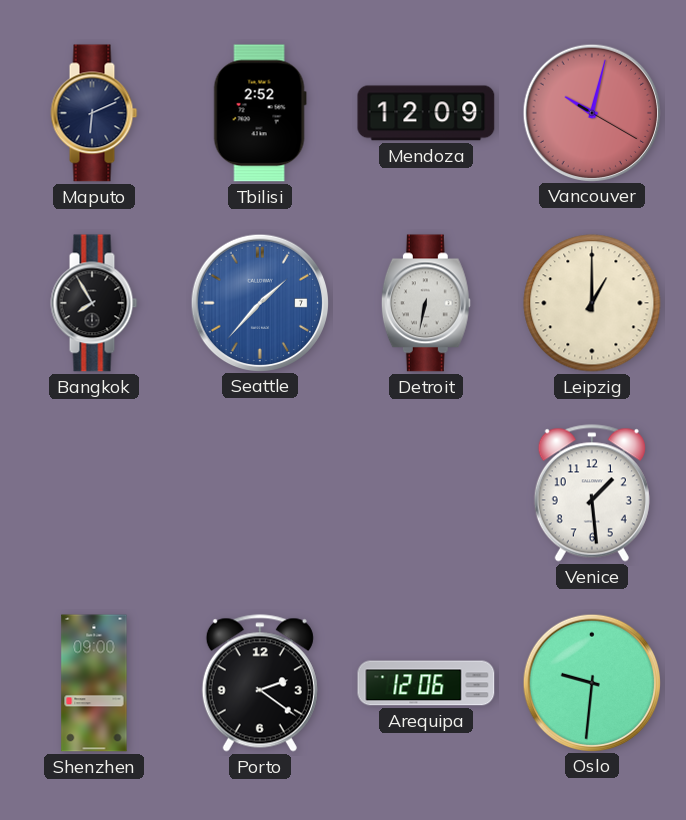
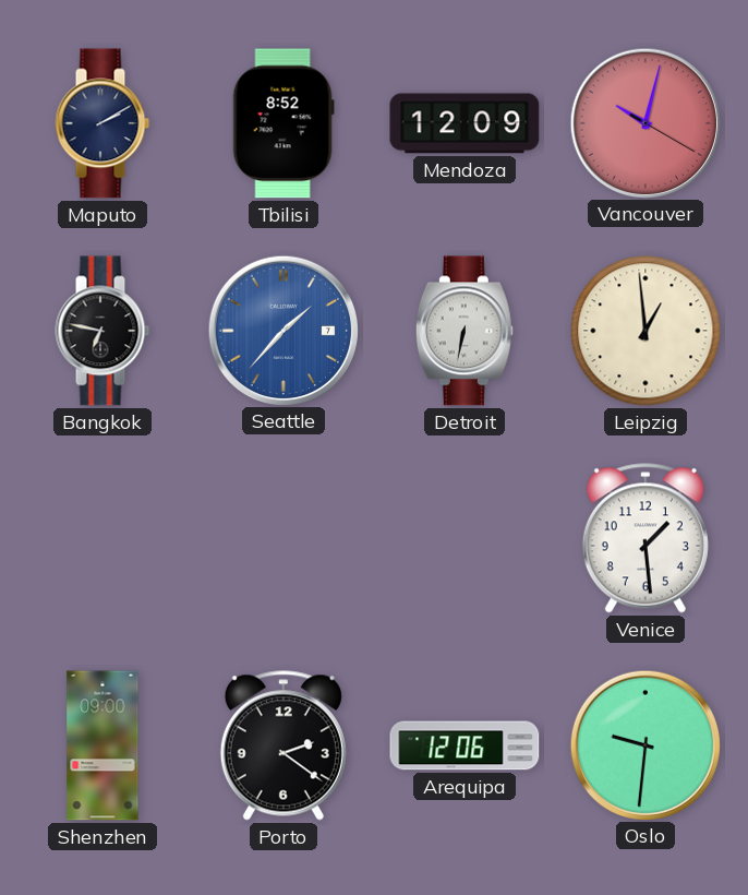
Maputo: 6:11 -> 2:10 (102, 123)
Tbilisi: 2:52 -> 8:52 (283, 123)
Bangkok: 7:55 -> 6:47 (102, 331)
Leipzig: 1:00 -> 12:59 (646, 331)
